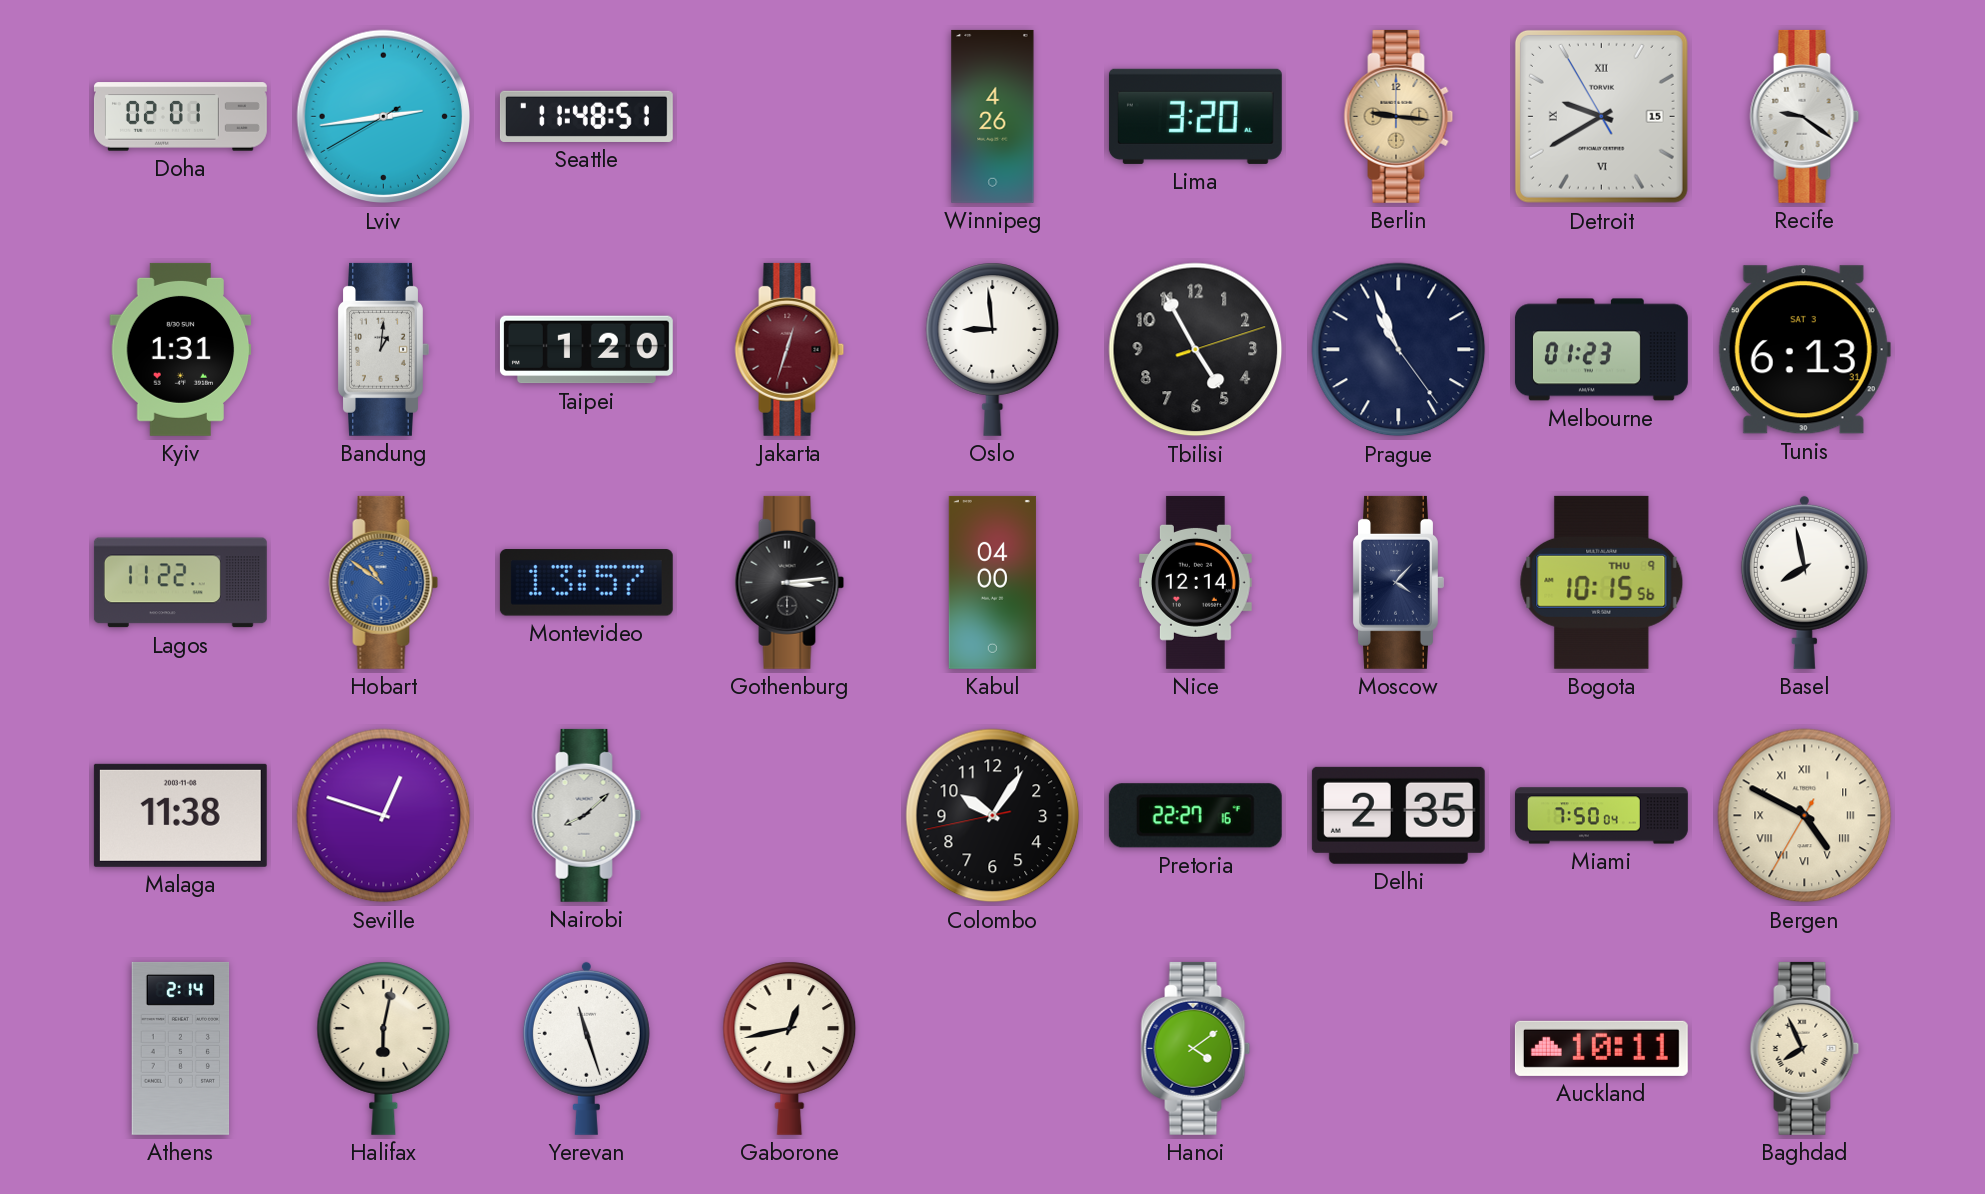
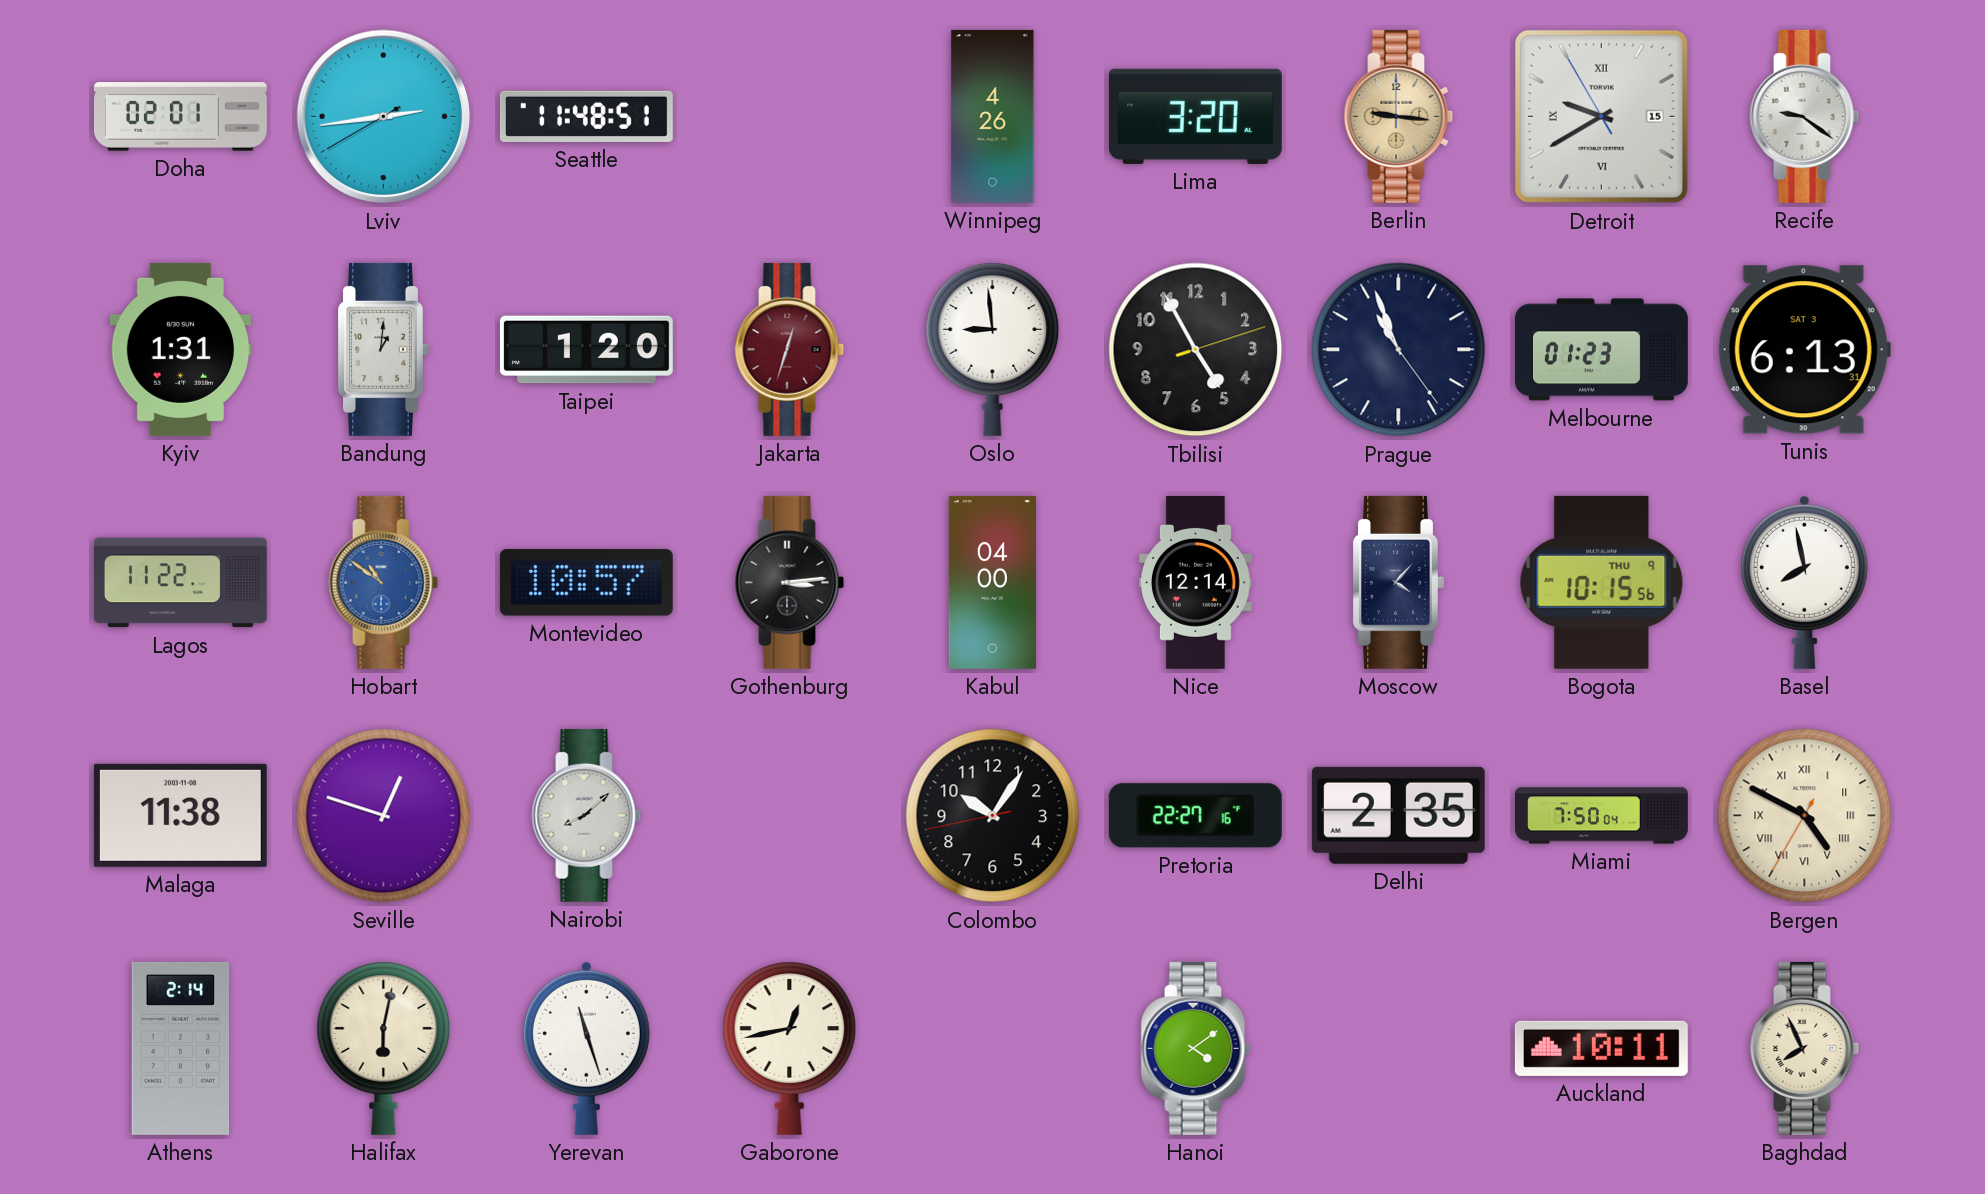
Montevideo: 13:57 -> 10:57 (586, 583)
